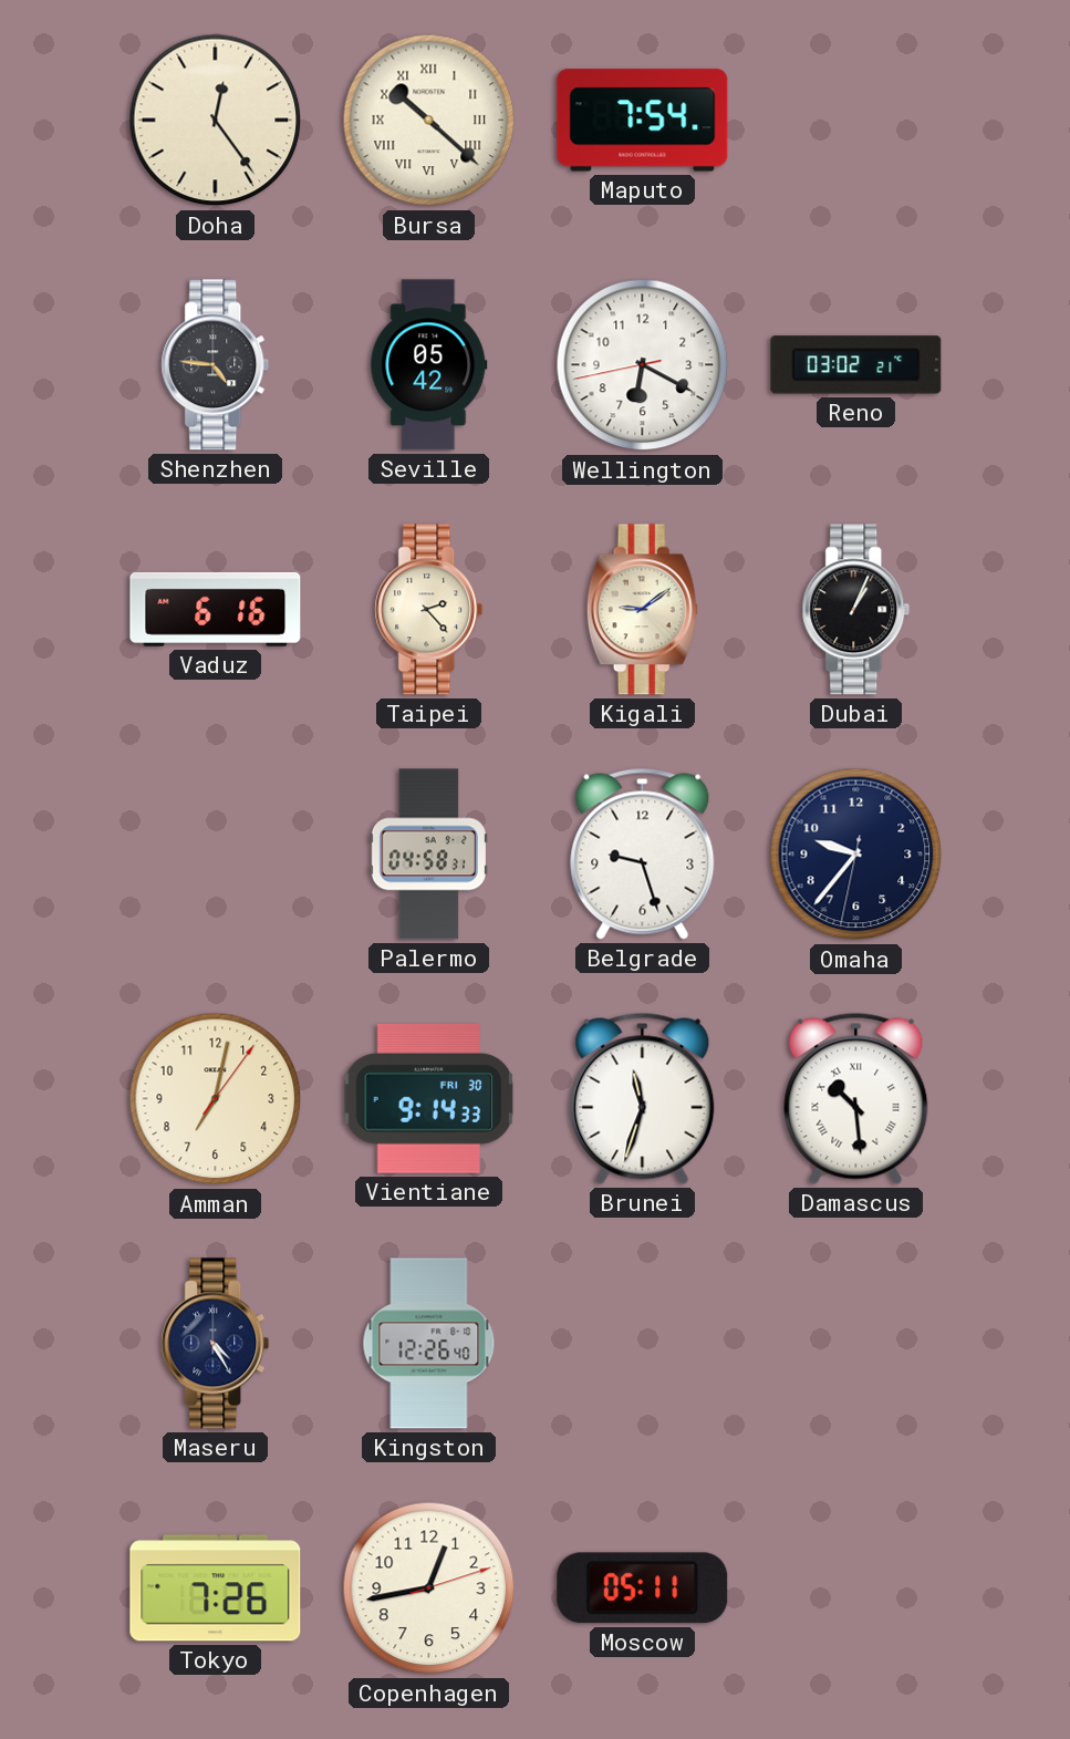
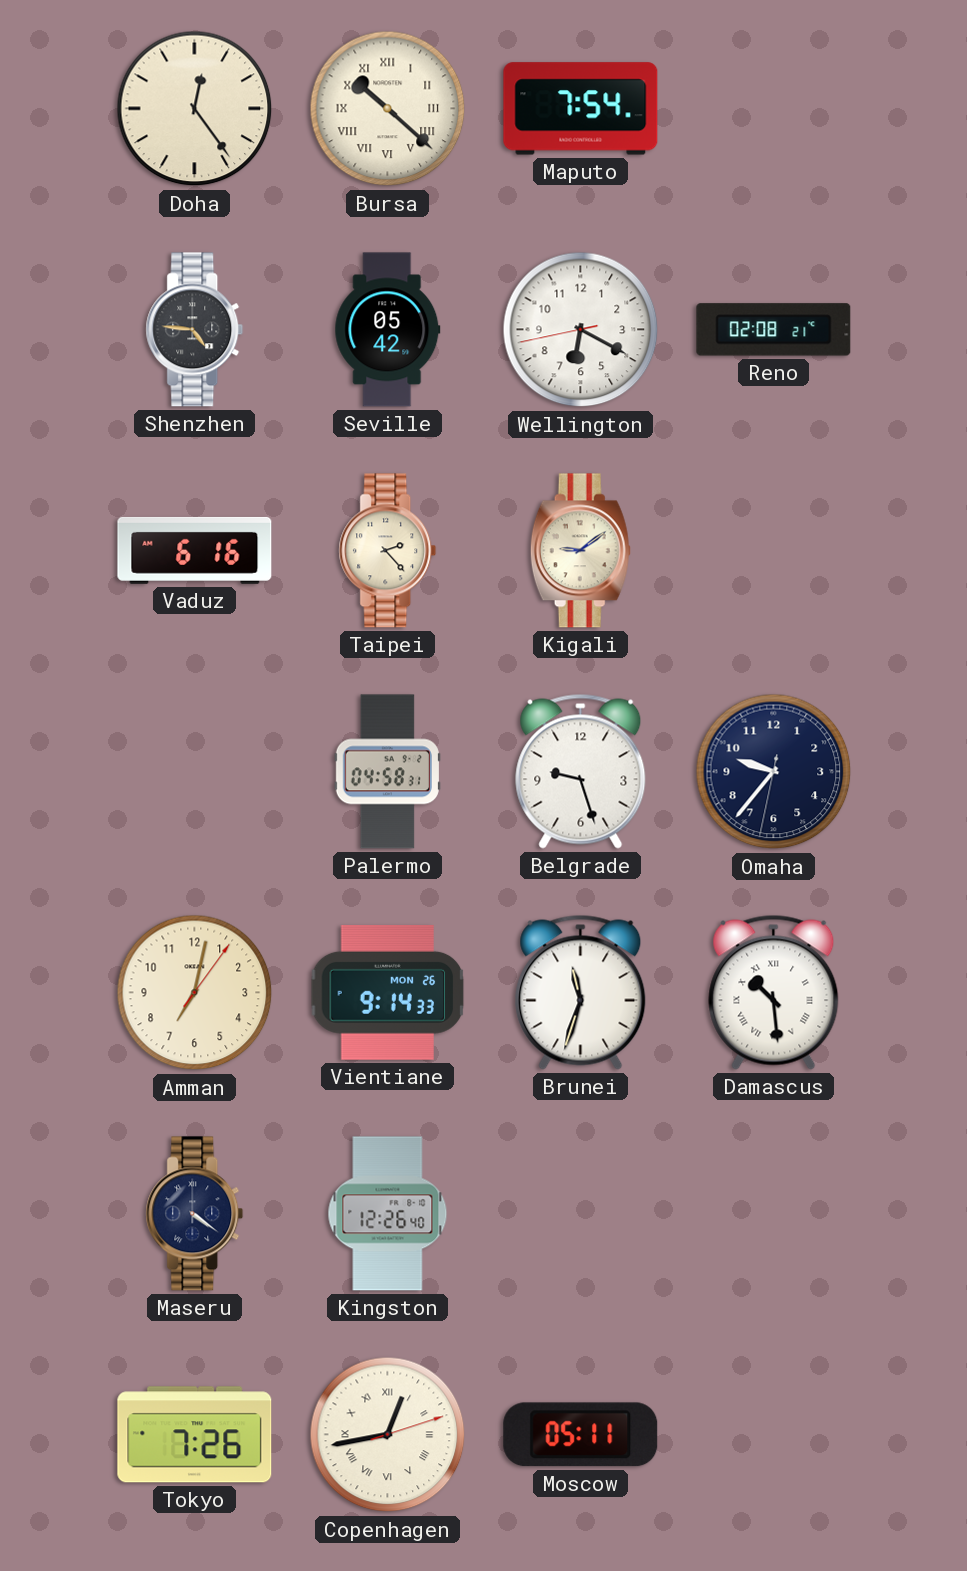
Reno: 03:02 -> 02:08 (774, 330)
Dubai: 1:04 -> none (856, 610)
Vientiane date: FRI 30 -> MON 26 (388, 992)
Maseru: 4:25 -> 4:21 (195, 1214)
Copenhagen numerals: Arabic -> Roman (388, 1435)
